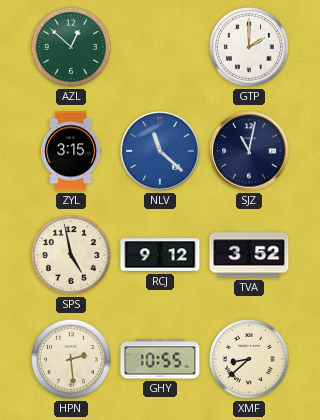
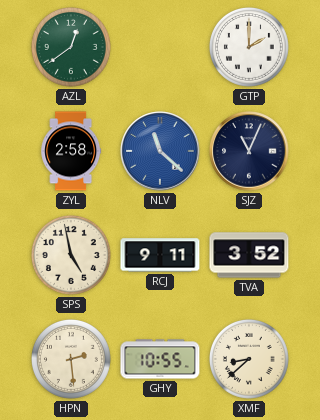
AZL: 12:52 -> 12:39 (71, 47)
ZYL: 3:15 -> 2:58 (71, 151)
SJZ: 11:02 -> 11:04 (249, 151)
RCJ: 9:12 -> 9:11 (160, 255)
